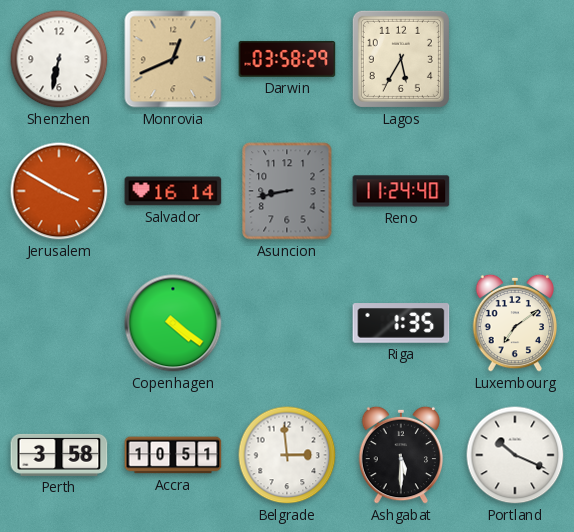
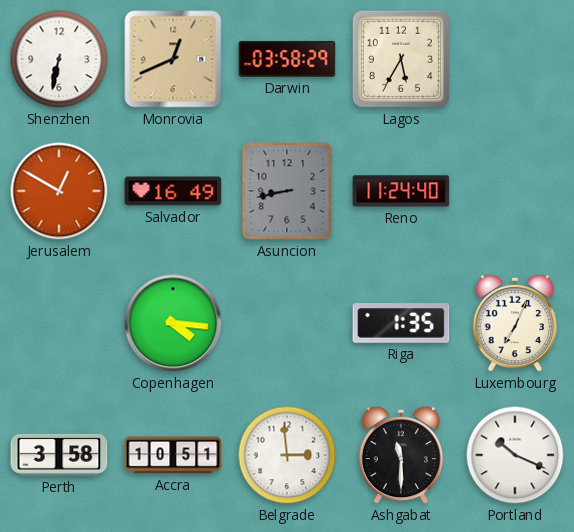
Jerusalem: 3:50 -> 12:50 (59, 191)
Salvador: 16:14 -> 16:49 (173, 191)
Copenhagen: 4:21 -> 4:16 (173, 323)
Luxembourg: 7:09 -> 7:04 (515, 323)
Ashgabat: 5:30 -> 11:30 (401, 455)
